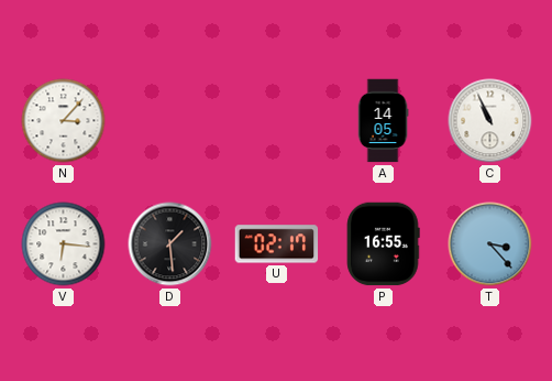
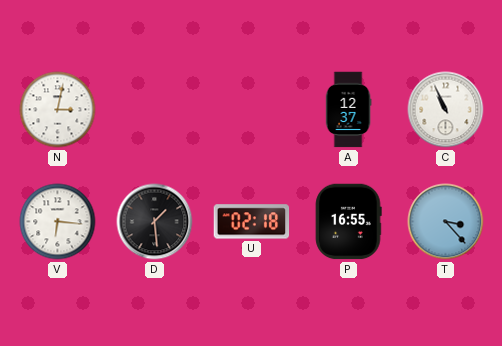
N: 3:07 -> 3:02 (58, 110)
A: 14:05 -> 12:37 (348, 110)
U: 02:17 -> 02:18 (252, 222)
